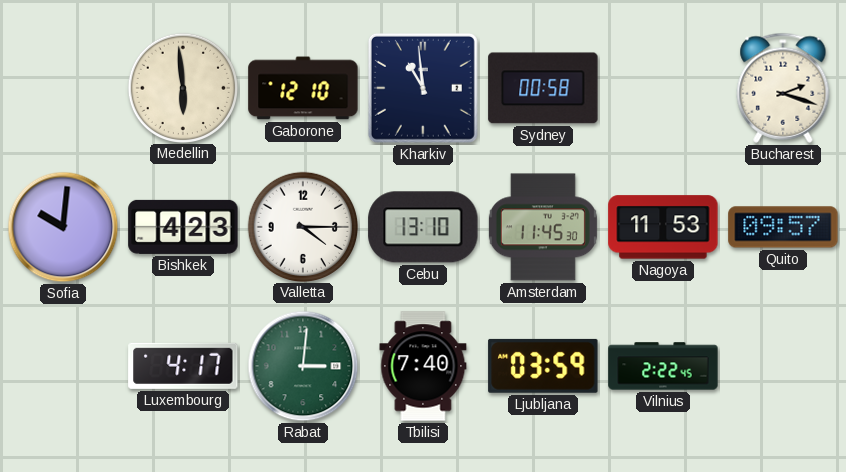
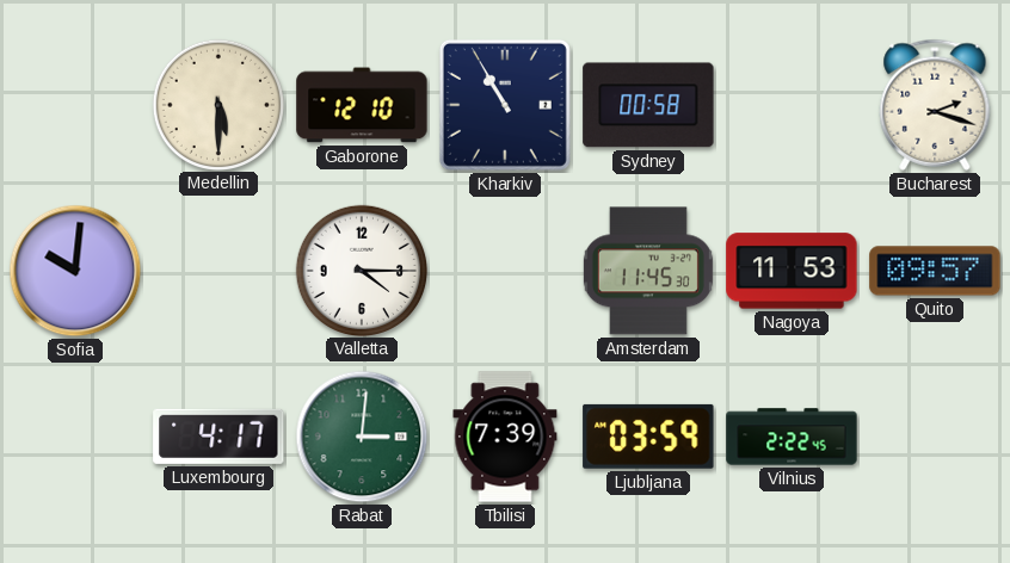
Medellin: 5:59 -> 5:30 (217, 104)
Kharkiv: 10:59 -> 10:55 (505, 105)
Bishkek: 4:23 -> none (183, 227)
Cebu: 13:10 -> none (423, 227)
Tbilisi: 7:40 -> 7:39 (505, 437)
